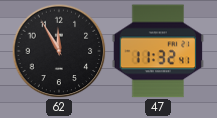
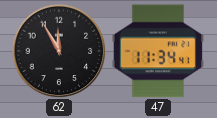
47: 11:32 -> 11:34 (158, 51)
